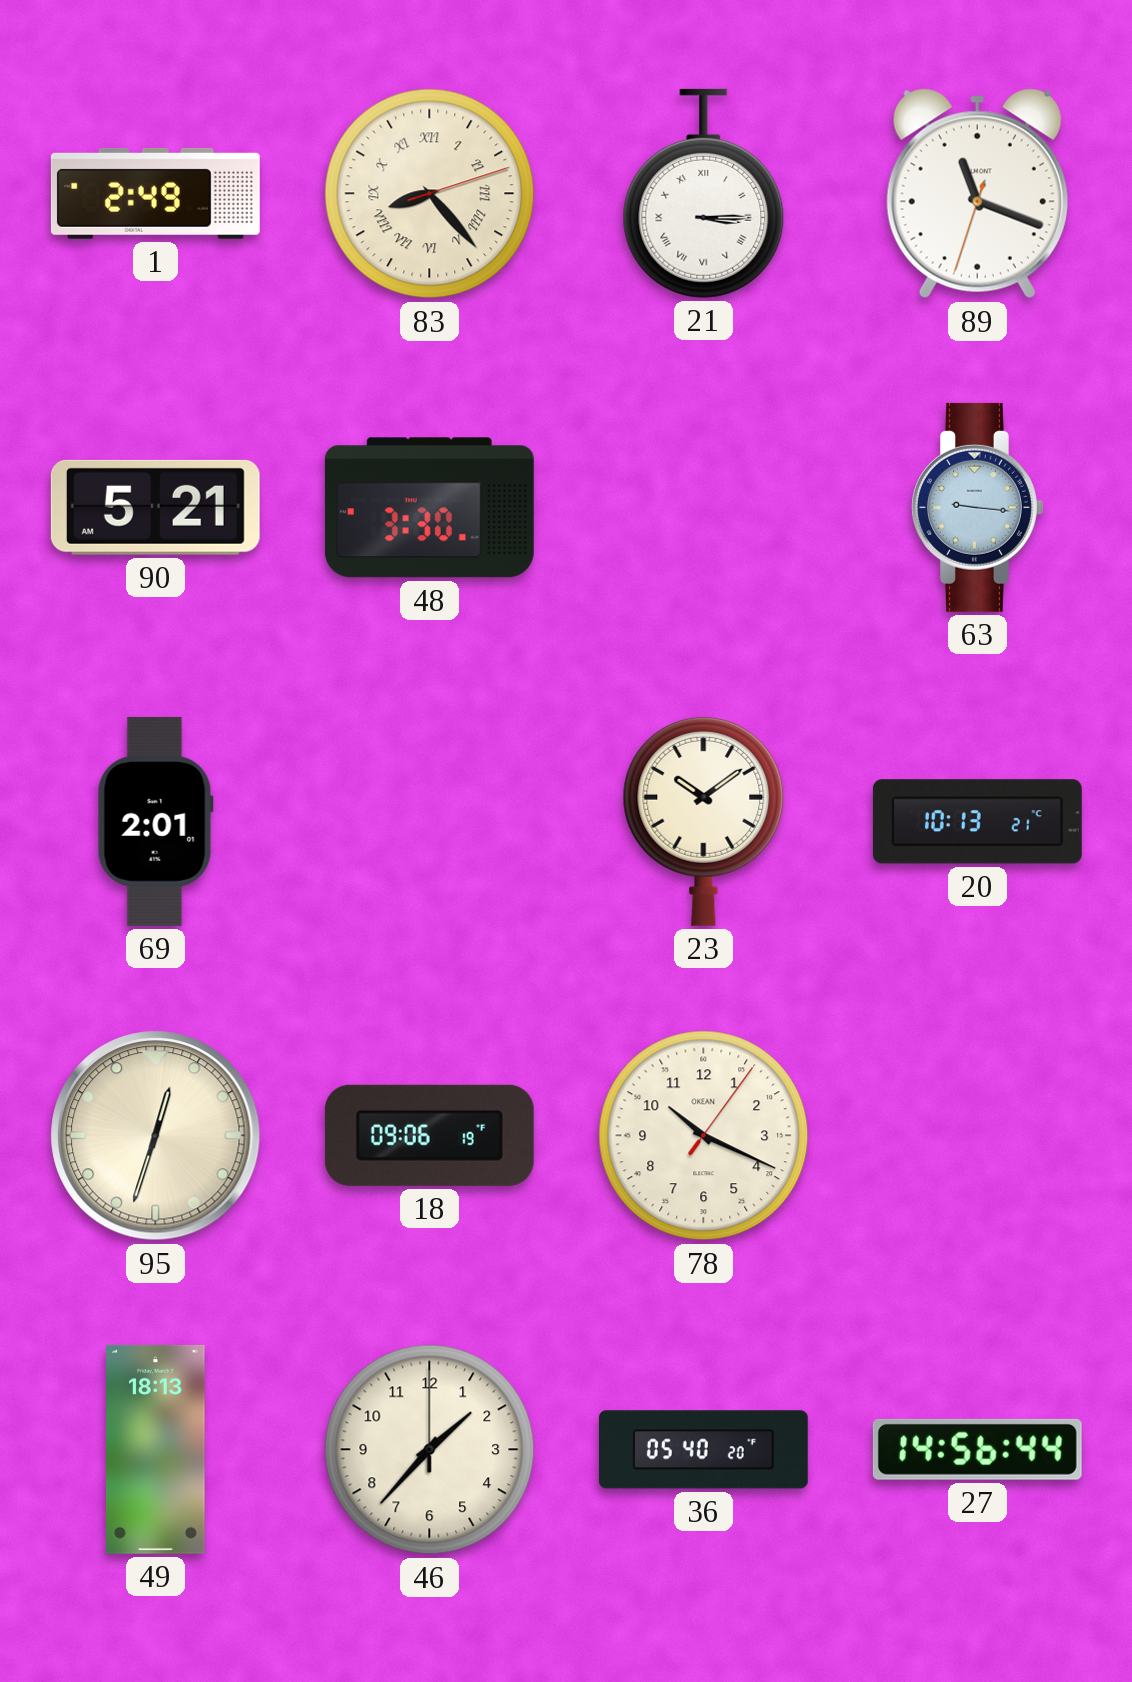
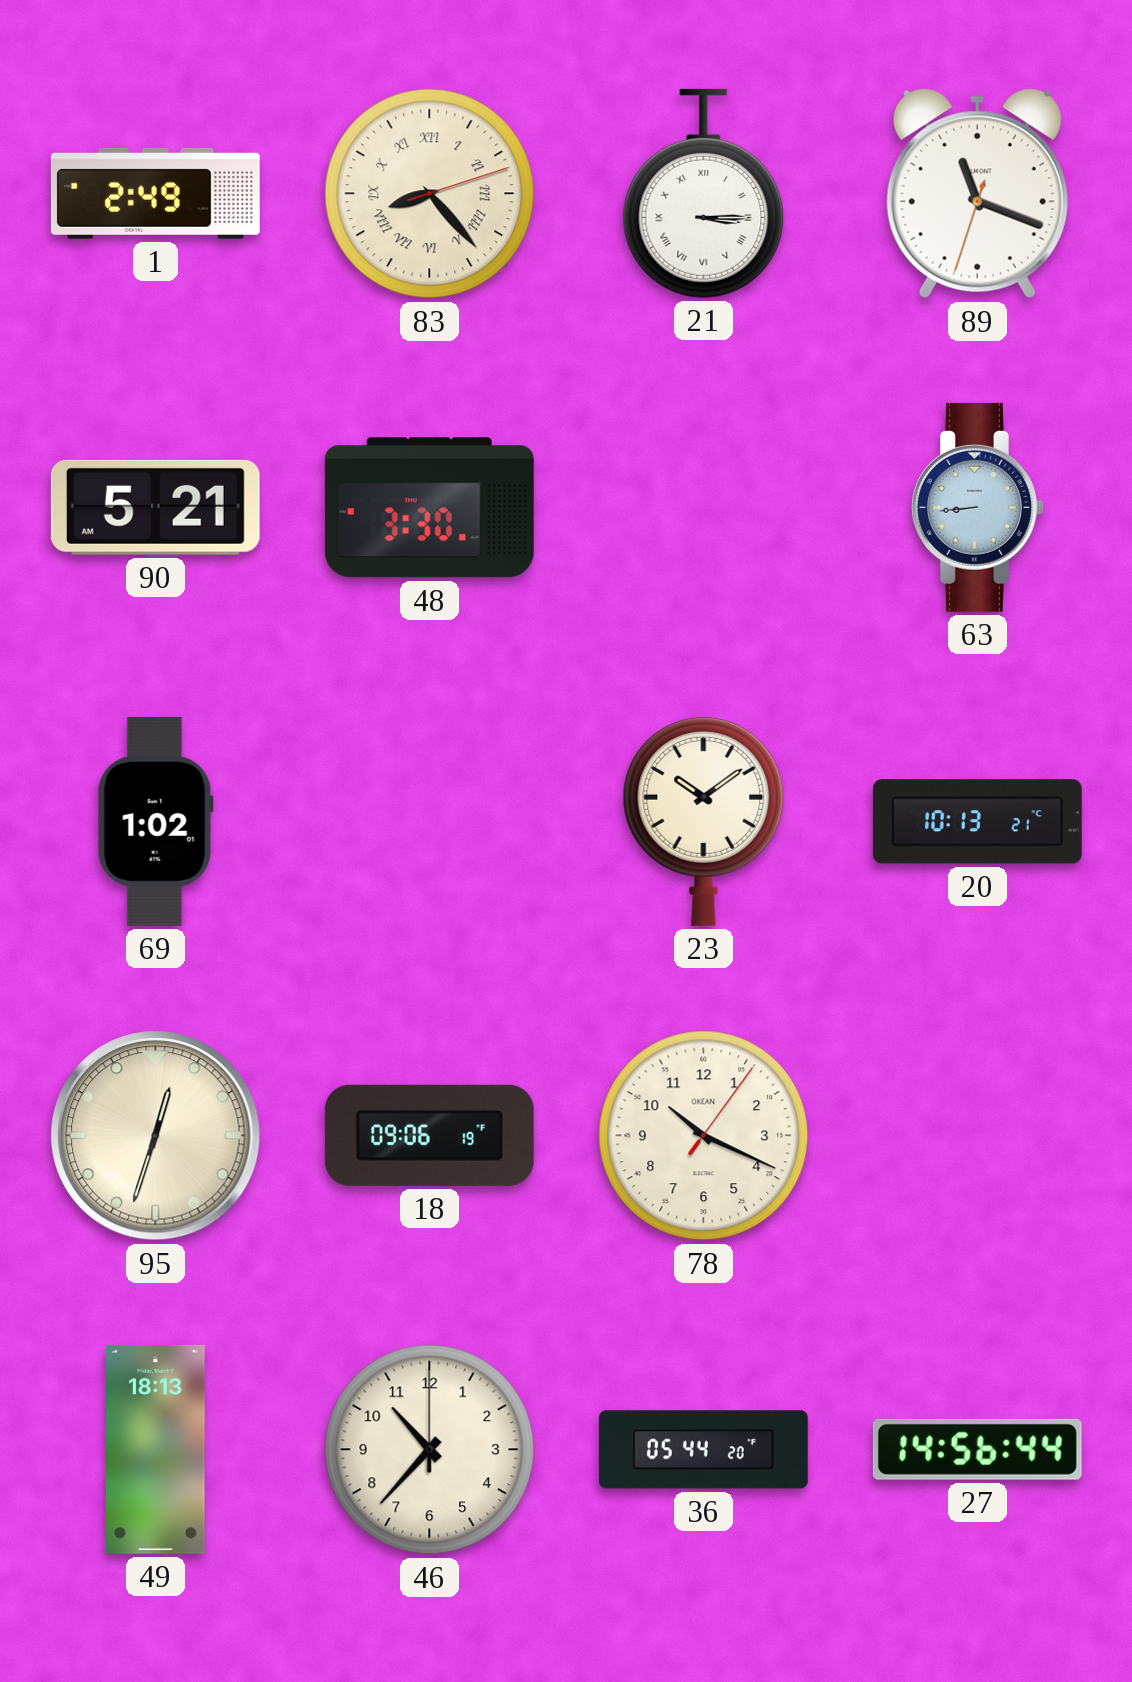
63: 9:16 -> 8:44 (978, 507)
69: 2:01 -> 1:02 (155, 821)
46: 1:37 -> 10:37 (430, 1450)
36: 05:40 -> 05:44 (703, 1450)
